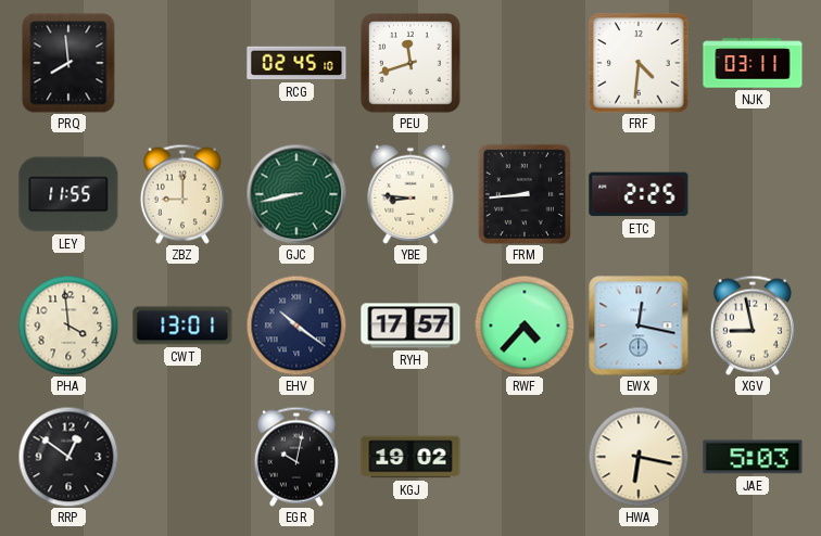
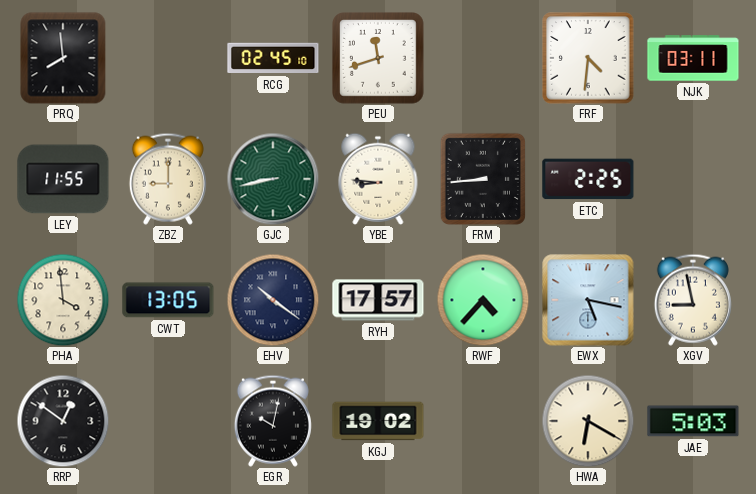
CWT: 13:01 -> 13:05 (168, 300)
EWX: 12:17 -> 5:17 (588, 300)
HWA: 6:17 -> 6:20 (588, 421)
